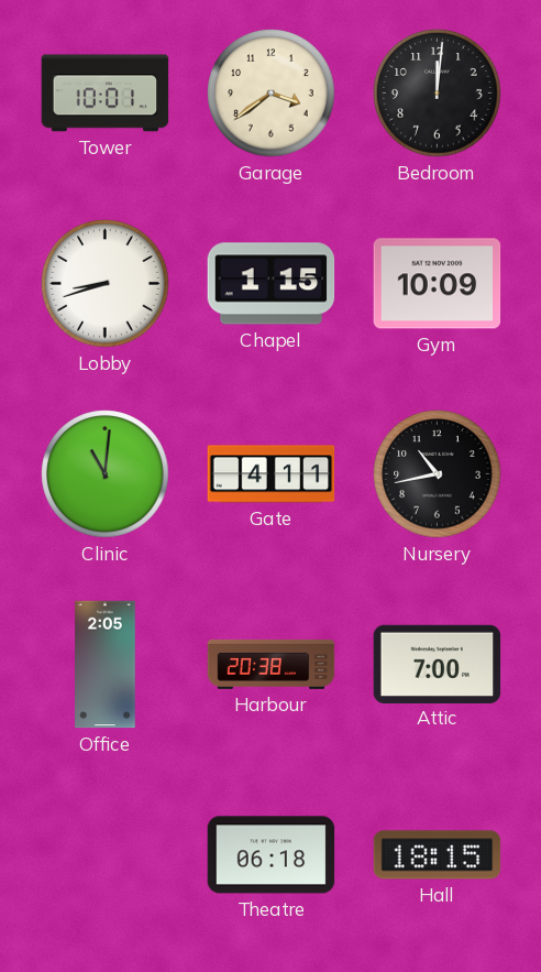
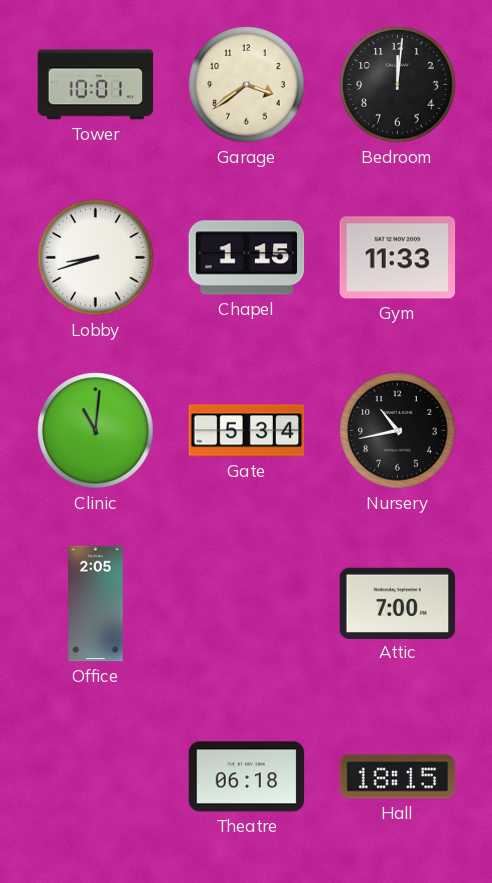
Gym: 10:09 -> 11:33 (398, 258)
Gate: 4:11 -> 5:34 (247, 431)
Harbour: 20:38 -> none (272, 664)
